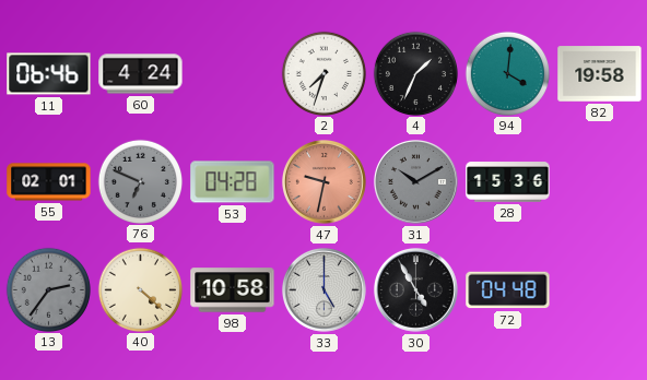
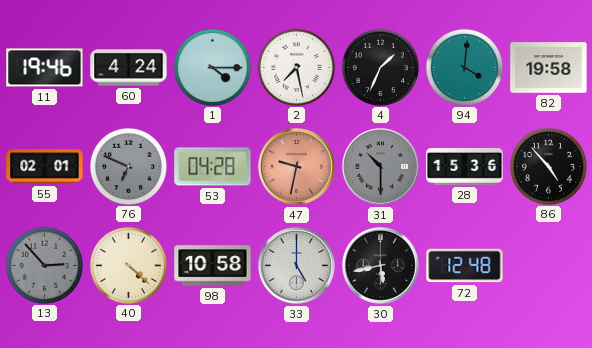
11: 06:46 -> 19:46 (45, 68)
1: none -> 4:15 (212, 67)
2: 7:33 -> 7:28 (296, 67)
31: 10:10 -> 10:30 (380, 166)
86: none -> 4:53 (548, 166)
13: 2:36 -> 2:53 (44, 265)
30: 4:55 -> 5:43 (380, 265)
72: 04:48 -> 12:48 (465, 266)
